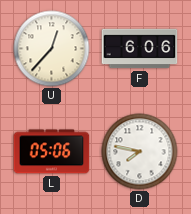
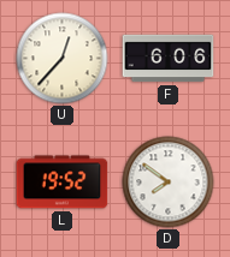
L: 05:06 -> 19:52 (63, 183)
D: 7:47 -> 7:51 (169, 183)
